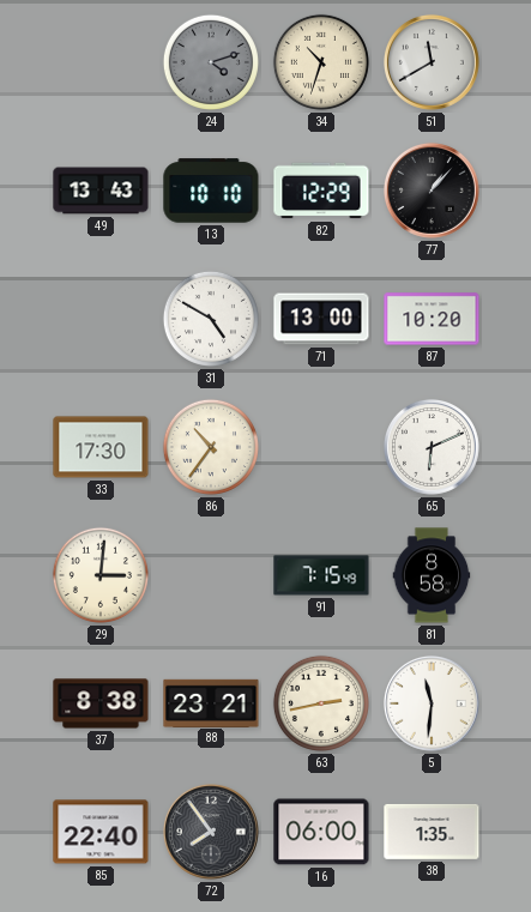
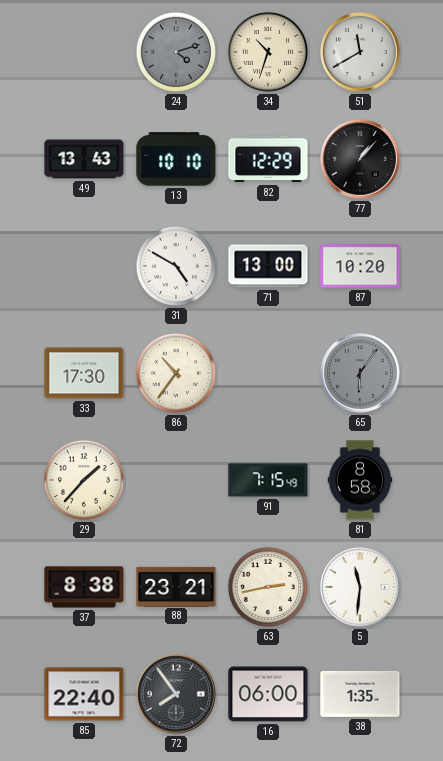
65: 6:11 -> 6:06 (360, 373)
65 dial: white -> grey (360, 373)
29: 3:01 -> 1:37 (84, 480)
